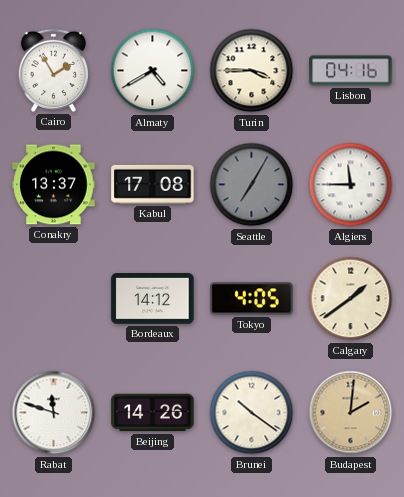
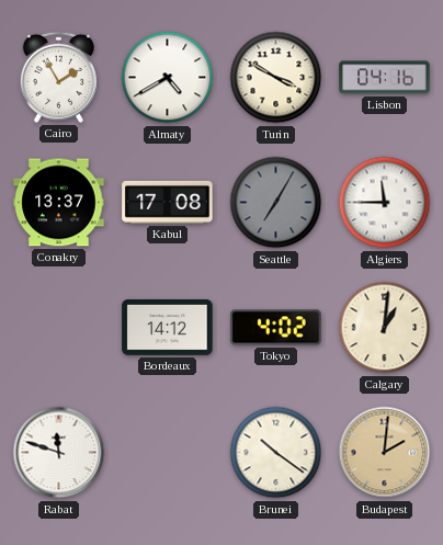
Turin: 3:45 -> 3:50 (276, 78)
Tokyo: 4:05 -> 4:02 (276, 328)
Calgary: 1:39 -> 1:01 (385, 328)
Beijing: 14:26 -> none (153, 413)
